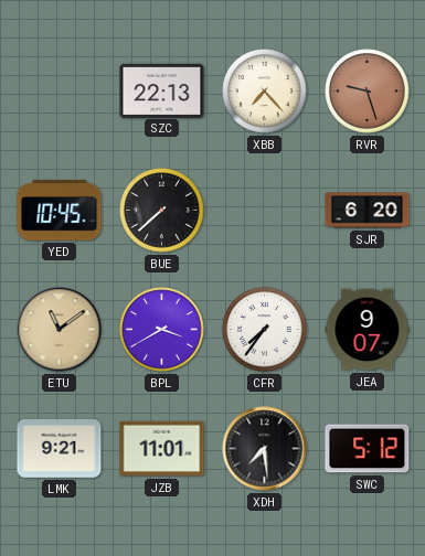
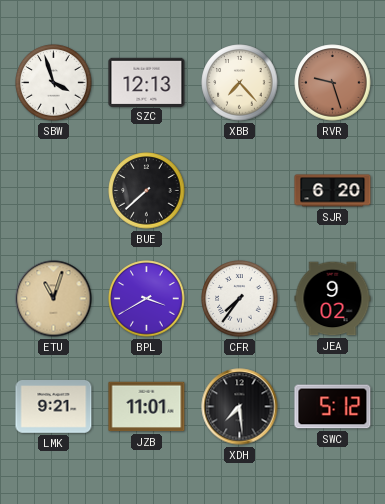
SBW: none -> 3:57 (54, 83)
SZC: 22:13 -> 12:13 (147, 82)
YED: 10:45 -> none (60, 211)
ETU: 11:09 -> 11:03 (54, 299)
JEA: 9:07 -> 9:02 (333, 299)
